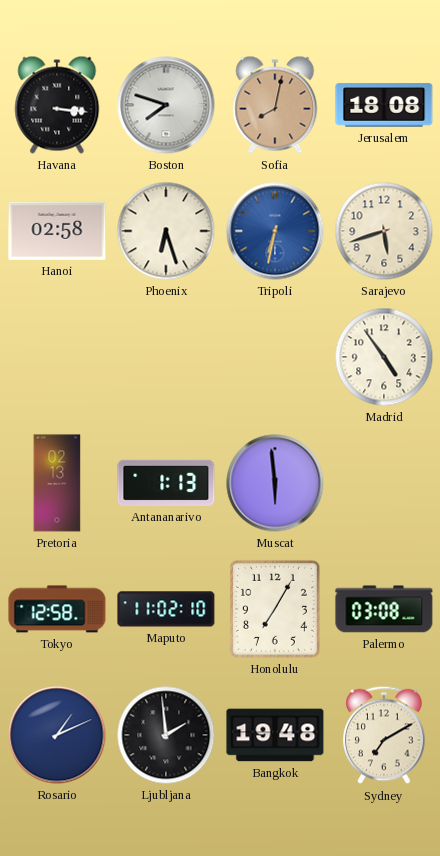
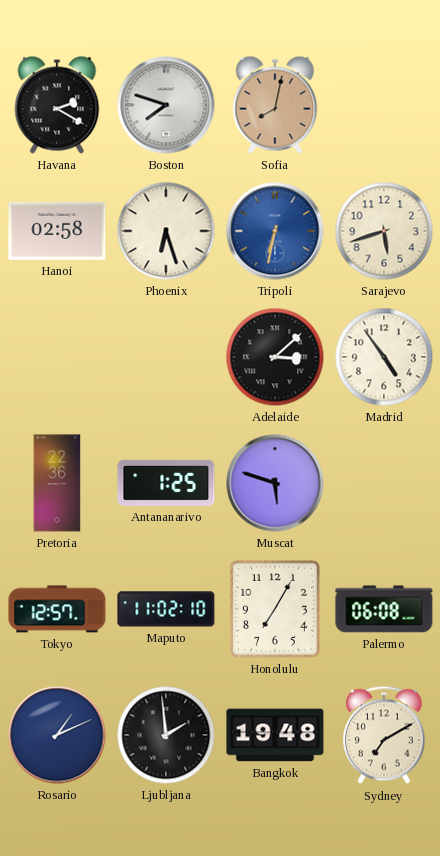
Havana: 3:16 -> 2:20 (57, 105)
Jerusalem: 18:08 -> none (384, 105)
Adelaide: none -> 3:08 (275, 357)
Pretoria: 02:13 -> 22:36 (57, 483)
Antananarivo: 1:13 -> 1:25 (166, 483)
Muscat: 5:59 -> 5:48 (275, 483)
Tokyo: 12:58 -> 12:57 (57, 609)
Palermo: 03:08 -> 06:08 (384, 609)
